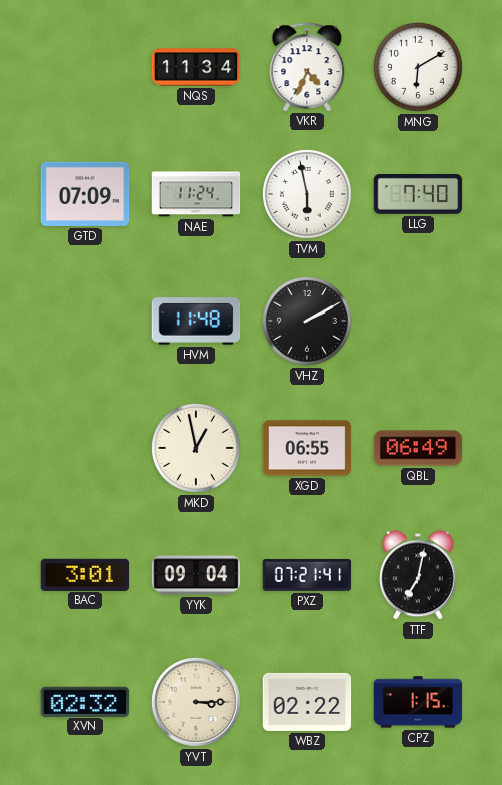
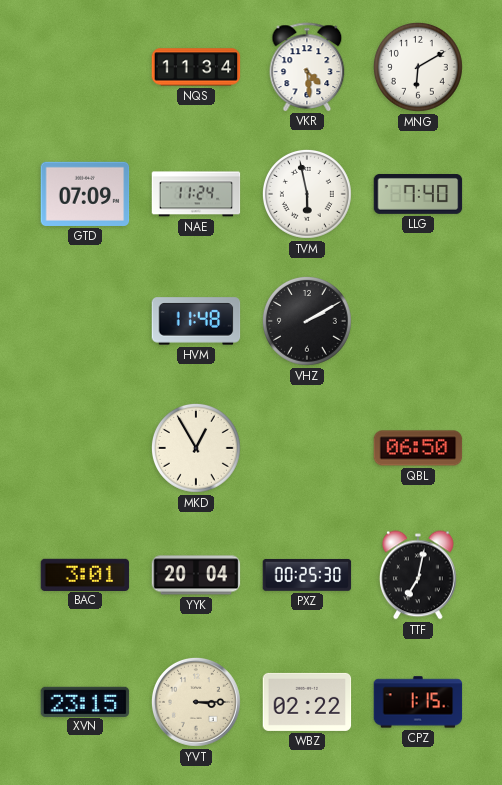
VKR: 4:34 -> 4:29 (307, 67)
MKD: 12:58 -> 12:55 (196, 448)
XGD: 06:55 -> none (307, 448)
QBL: 06:49 -> 06:50 (418, 448)
YYK: 09:04 -> 20:04 (196, 575)
PXZ: 07:21 -> 00:25 (307, 575)
XVN: 02:32 -> 23:15 (85, 701)
